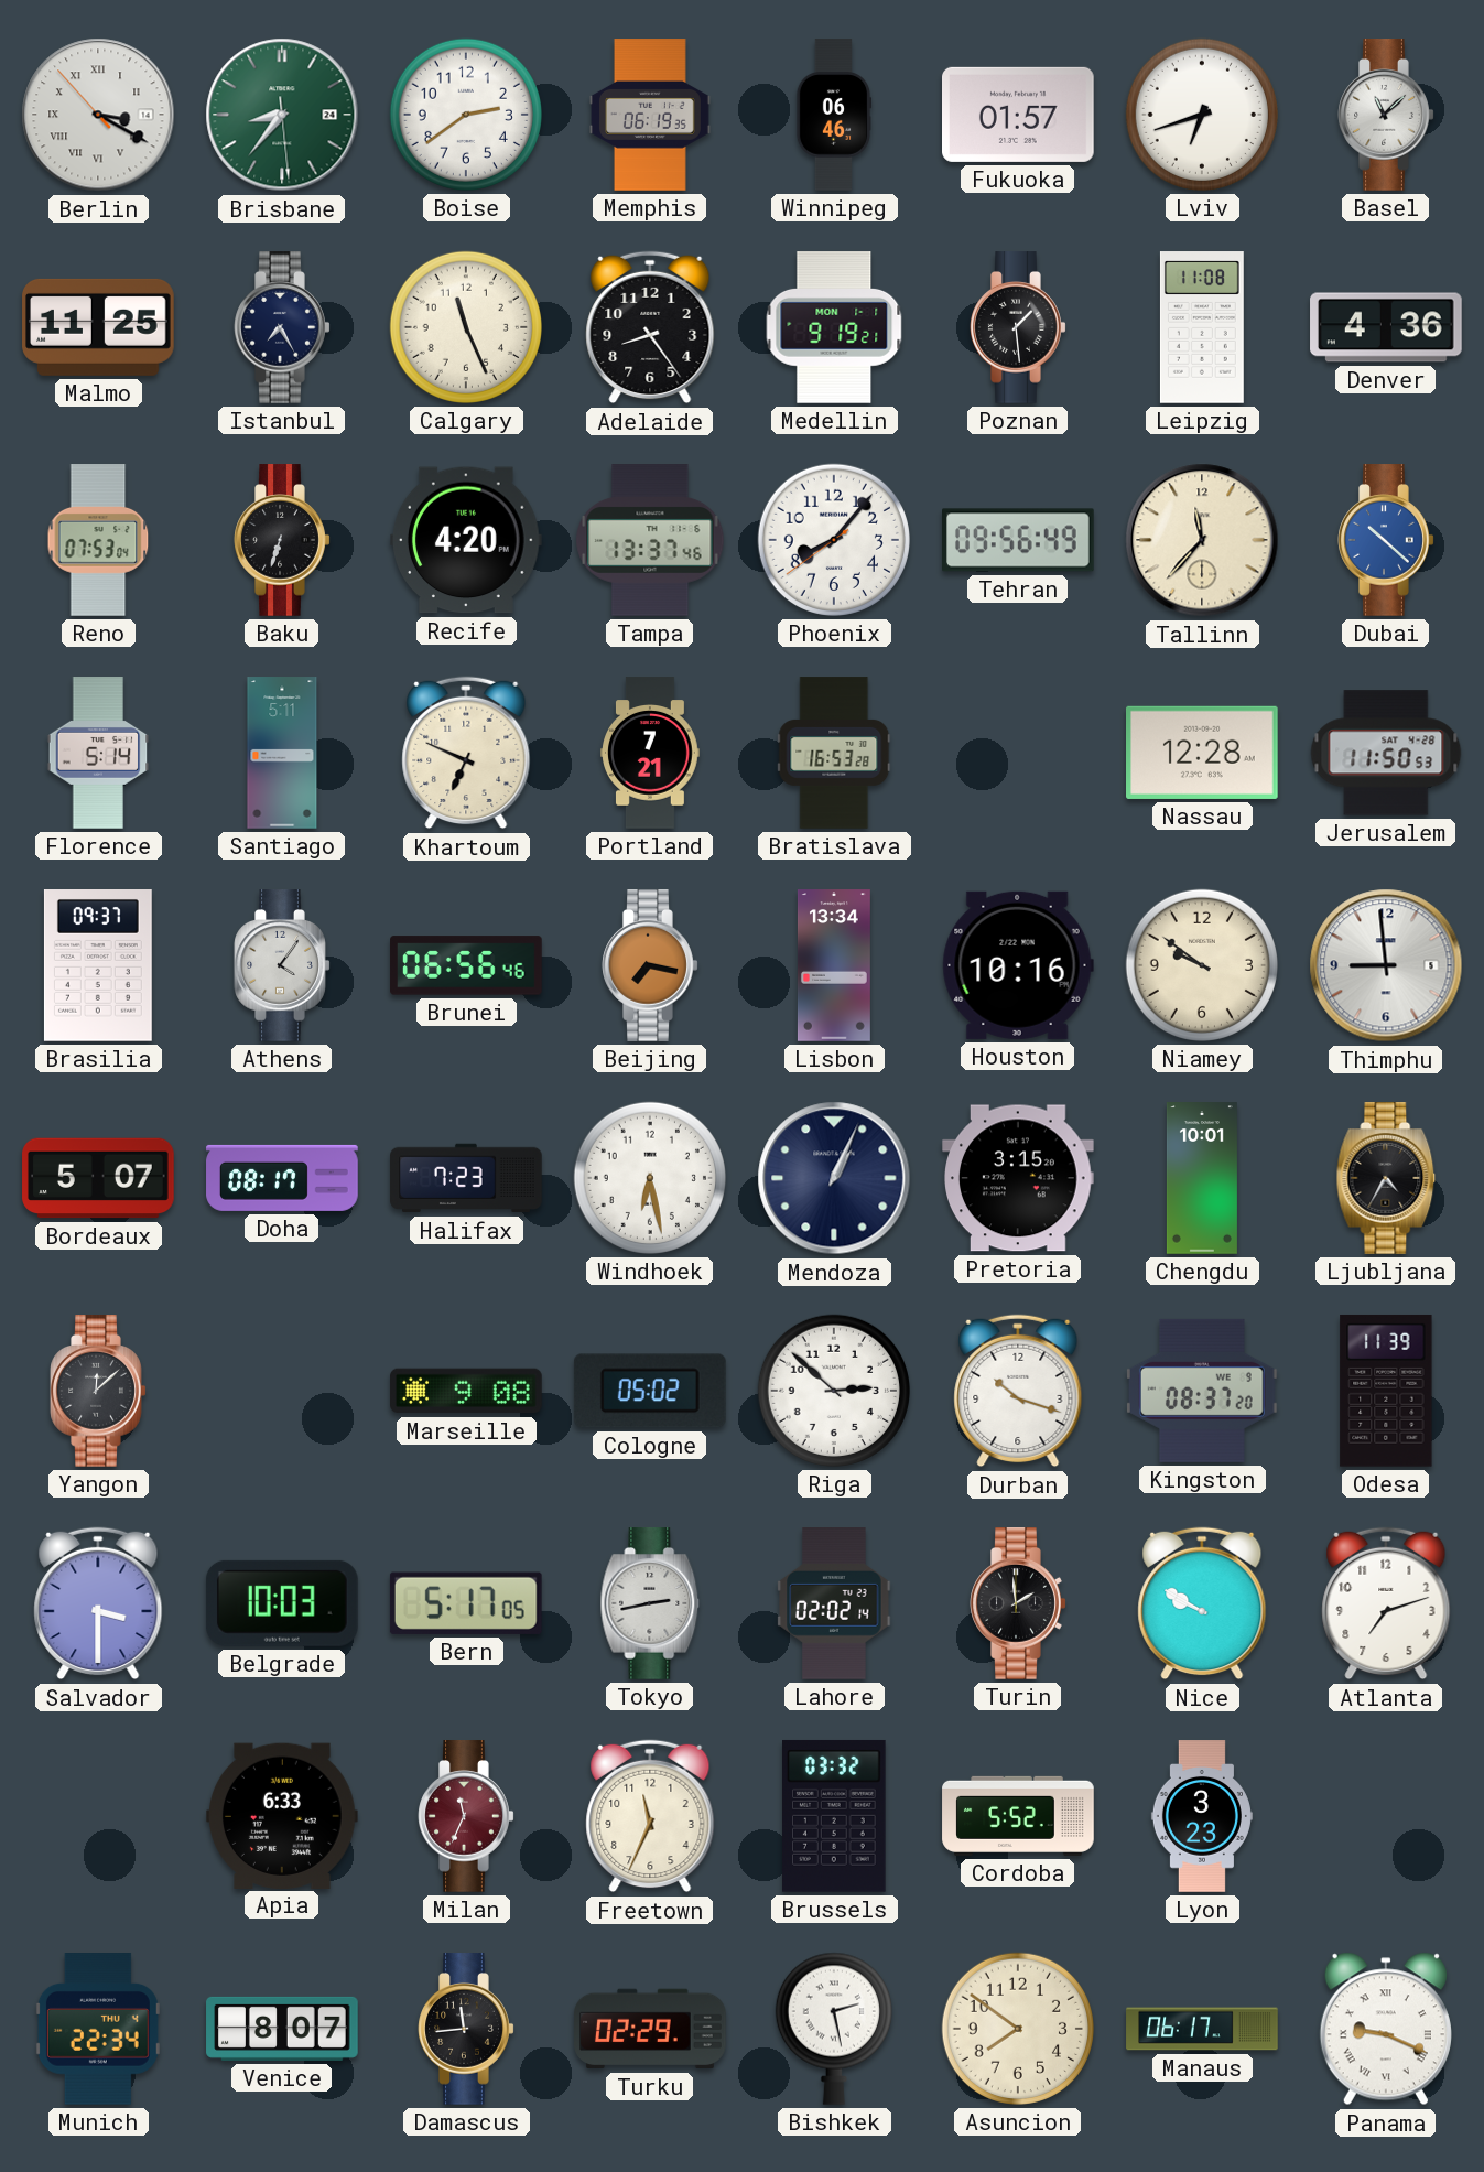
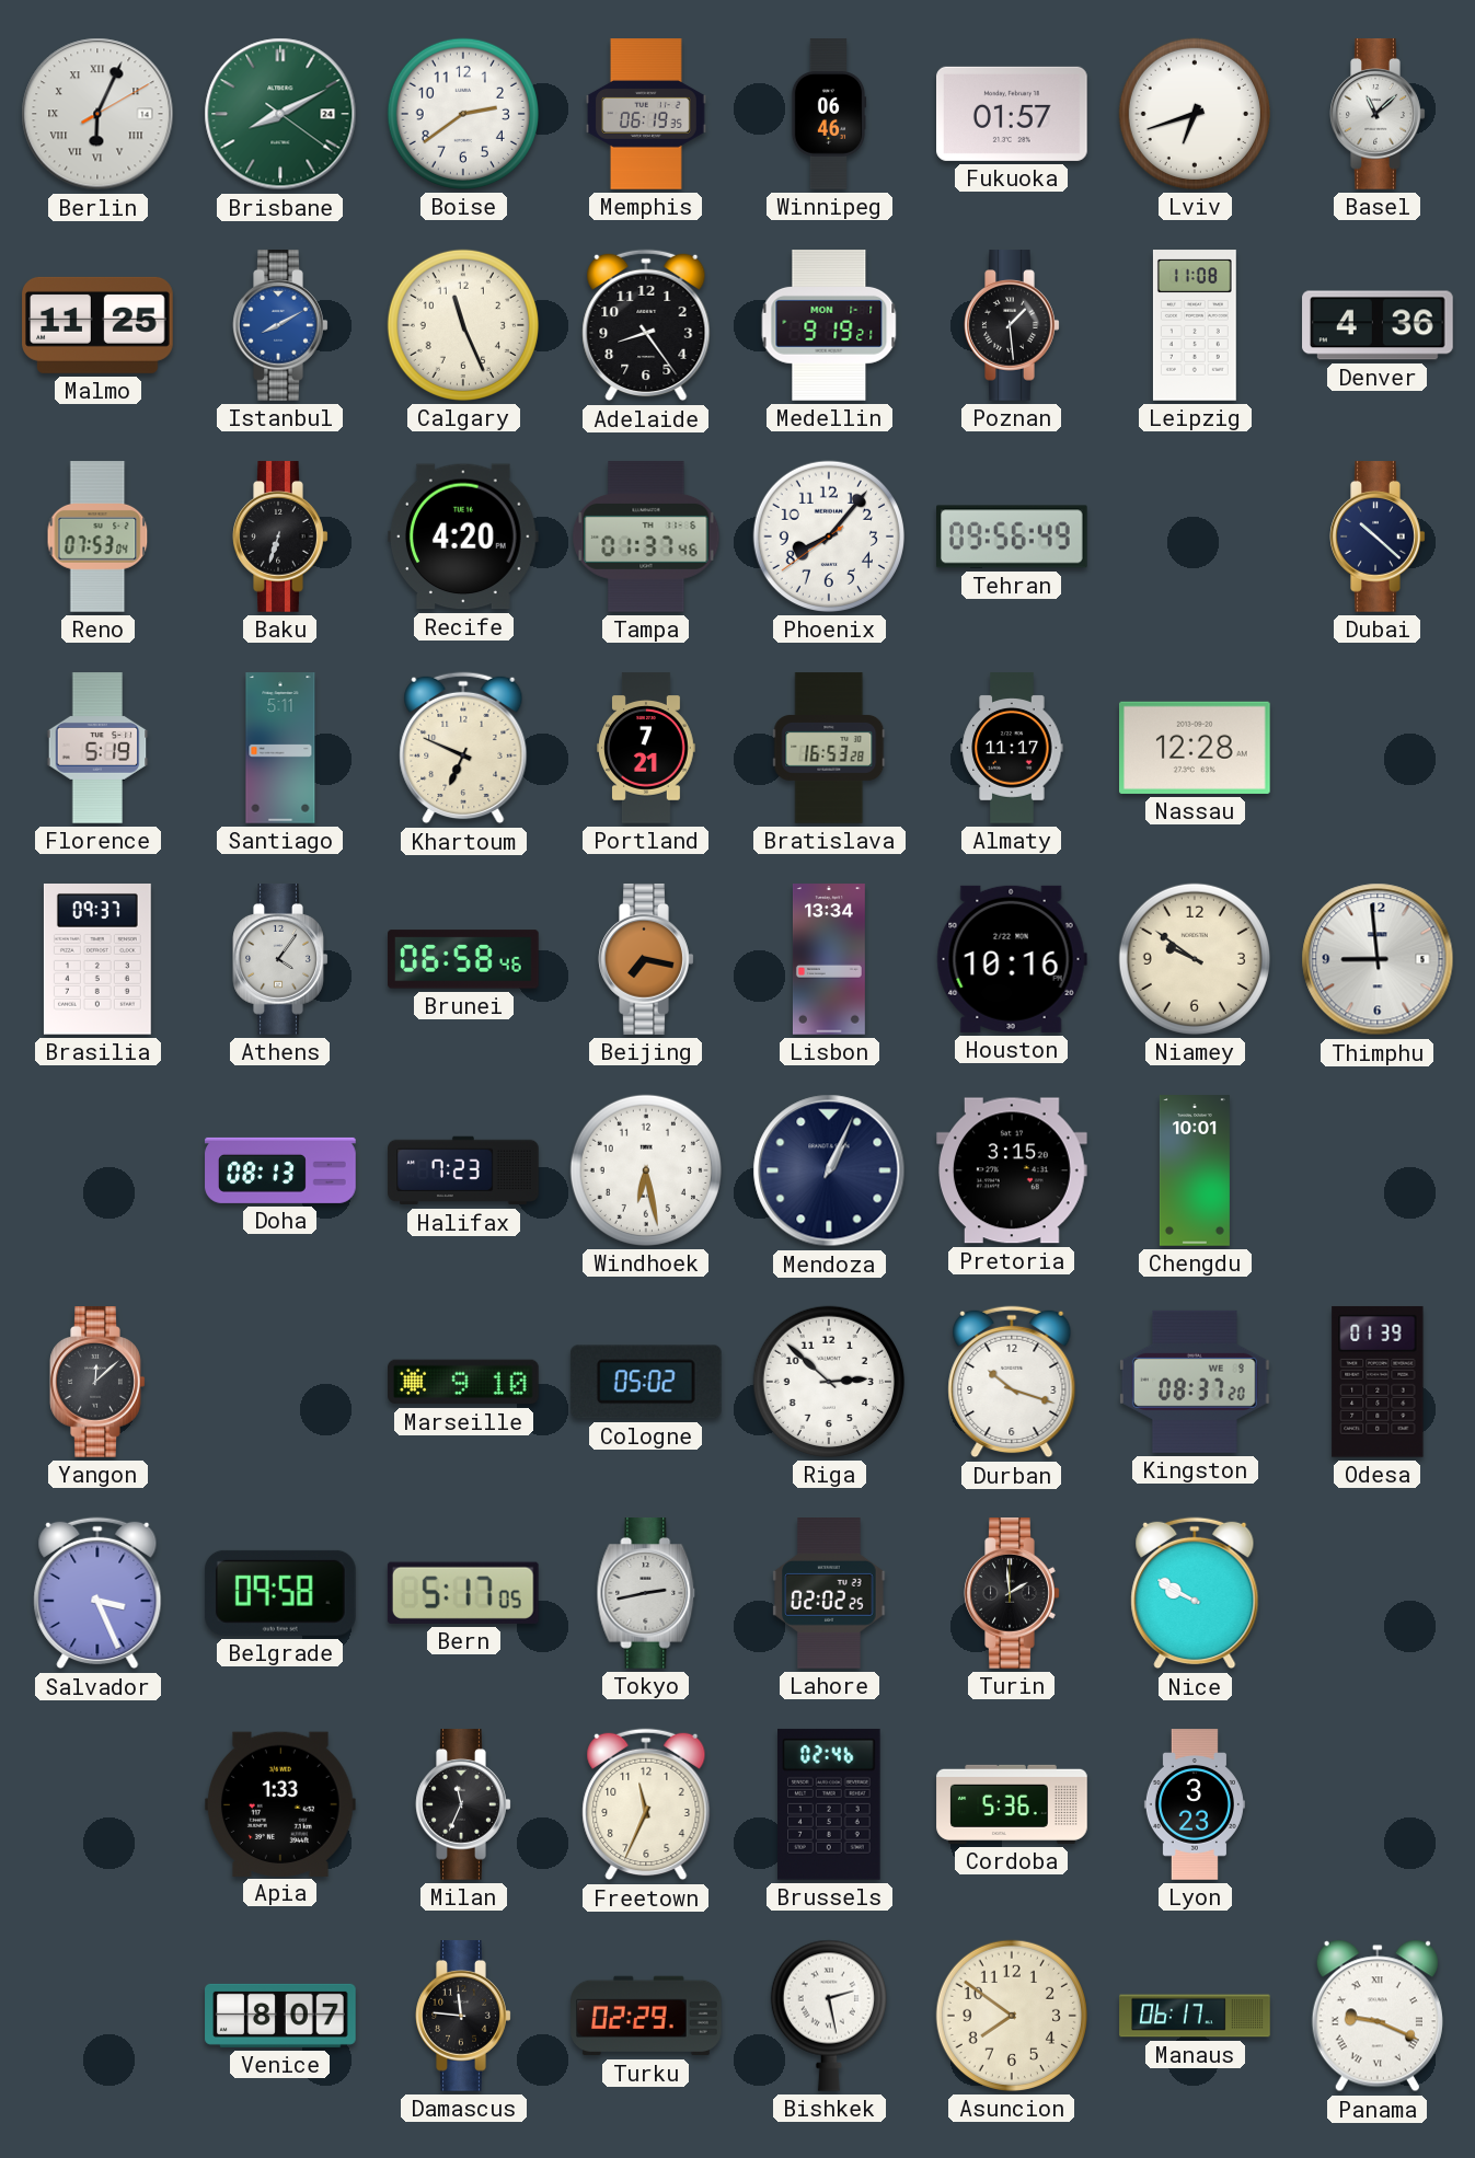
Berlin: 3:19 -> 6:04 (97, 114)
Brisbane: 8:36 -> 8:10 (280, 114)
Istanbul: 7:25 -> 8:10 (280, 325)
Istanbul dial: navy -> blue (280, 325)
Tampa: 13:37 -> 01:37 (646, 536)
Tallinn: 11:37 -> none (1202, 540)
Dubai dial: blue -> navy (1378, 536)
Florence: 5:14 -> 5:19 (97, 748)
Almaty: none -> 11:17 (1012, 748)
Jerusalem: 11:50 -> none (1386, 753)
Brunei: 06:56 -> 06:58 (463, 959)
Bordeaux: 5:07 -> none (98, 1178)
Doha: 08:17 -> 08:13 (280, 1170)
Ljubljana: 4:35 -> none (1386, 1178)
Marseille: 9:08 -> 9:10 (463, 1382)
Odesa: 11:39 -> 01:39 (1378, 1382)
Salvador: 3:30 -> 3:26 (97, 1593)
Belgrade: 10:03 -> 09:58 (280, 1593)
Lahore: 02:02:14 -> 02:02:25 (829, 1594)
Atlanta: 7:12 -> none (1386, 1603)
Apia: 6:33 -> 1:33 (281, 1803)
Milan dial: burgundy -> black (463, 1804)
Brussels: 03:32 -> 02:46 (830, 1804)
Cordoba: 5:52 -> 5:36 (1012, 1804)
Munich: 22:34 -> none (98, 2030)
Damascus: 11:44 -> 11:46 (463, 2016)
